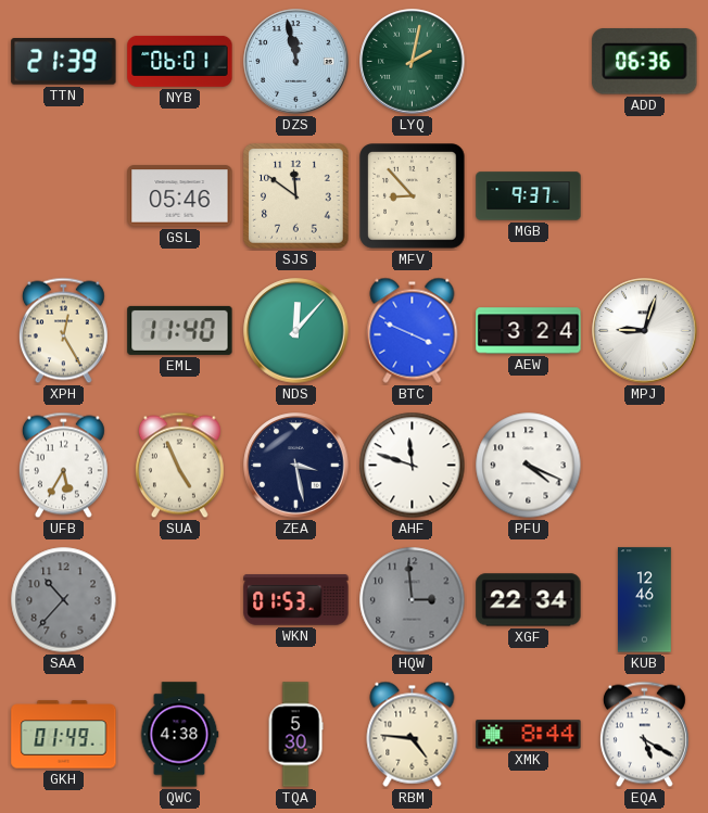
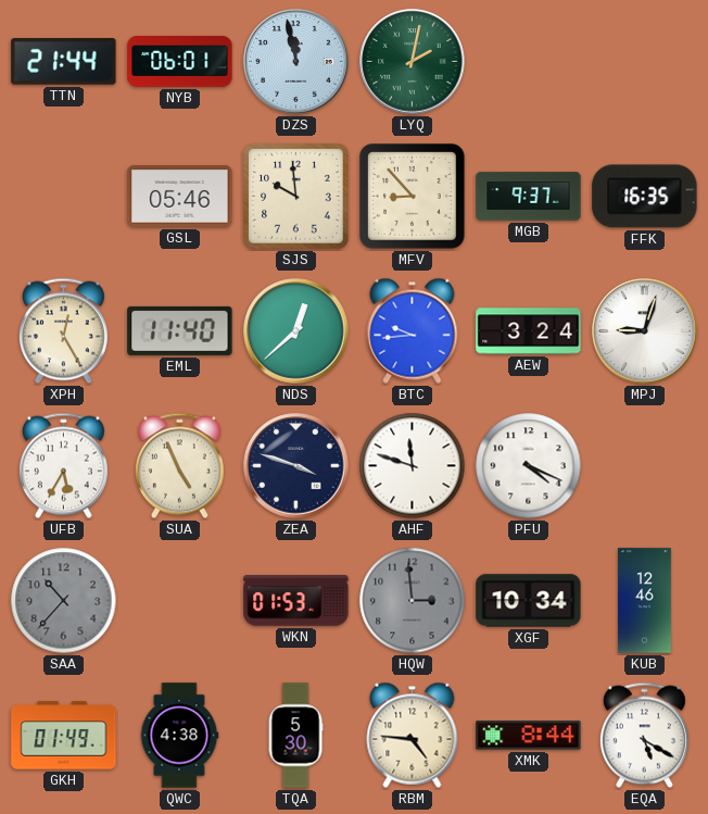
TTN: 21:39 -> 21:44 (64, 62)
ADD: 06:36 -> none (645, 62)
SJS: 11:51 -> 9:59 (296, 197)
FFK: none -> 16:35 (645, 197)
NDS: 12:07 -> 12:38 (296, 331)
BTC: 3:49 -> 9:44 (413, 330)
ZEA: 3:28 -> 3:48 (296, 466)
XGF: 22:34 -> 10:34 (529, 601)
